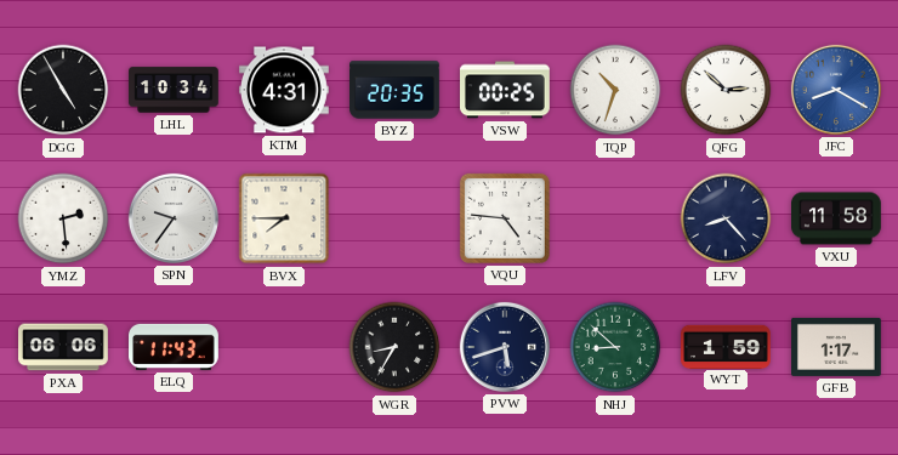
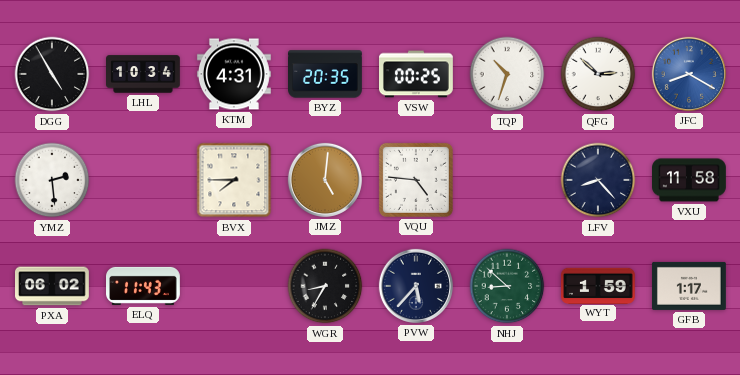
SPN: 9:36 -> none (174, 218)
JMZ: none -> 5:01 (325, 180)
PXA: 06:06 -> 06:02 (53, 286)
PVW: 5:42 -> 5:37 (416, 286)
